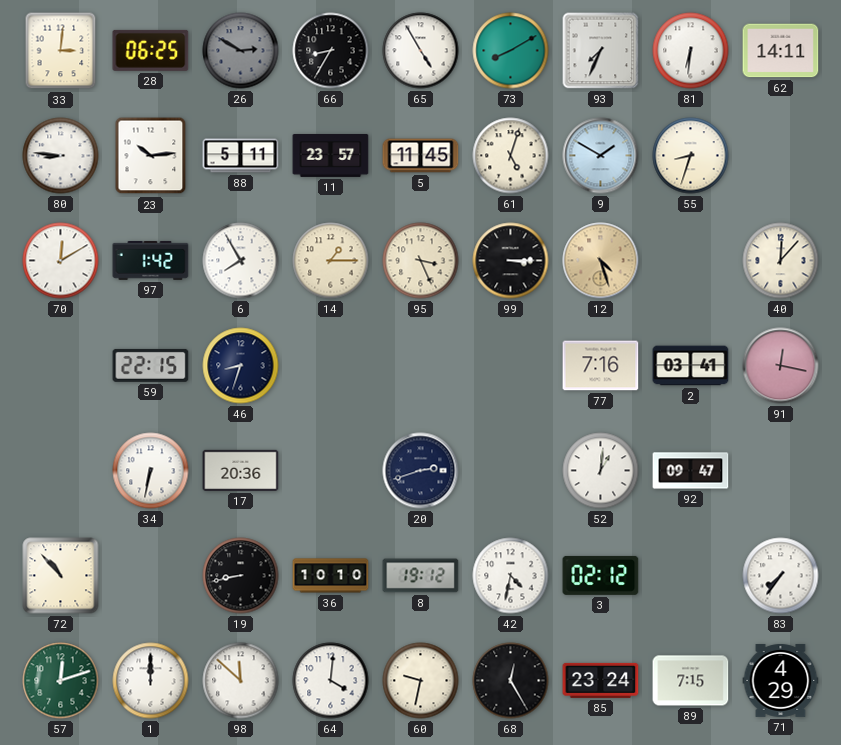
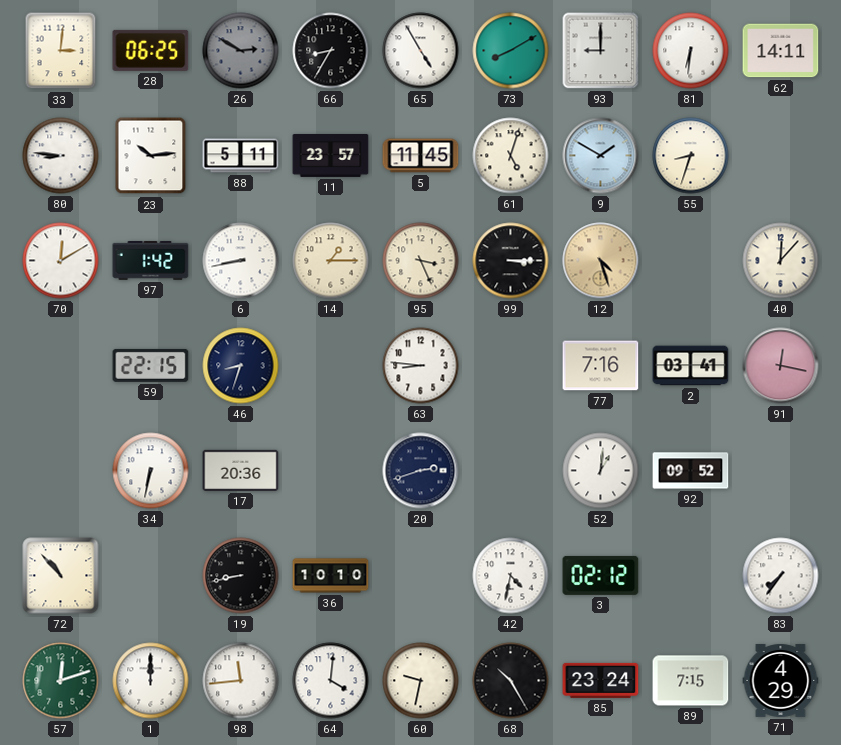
93: 7:34 -> 9:00 (601, 51)
6: 7:55 -> 8:43 (241, 261)
63: none -> 8:46 (421, 366)
92: 09:47 -> 09:52 (691, 471)
8: 19:12 -> none (421, 576)
98: 11:52 -> 11:44 (241, 681)
68: 12:25 -> 10:25 (511, 681)
